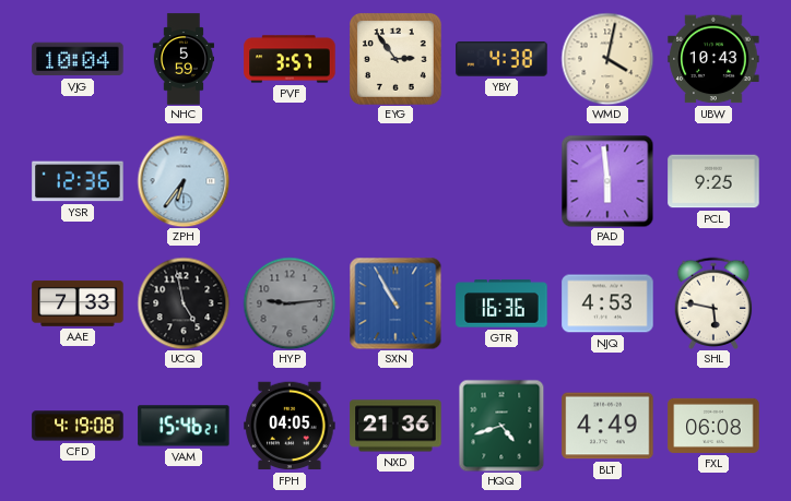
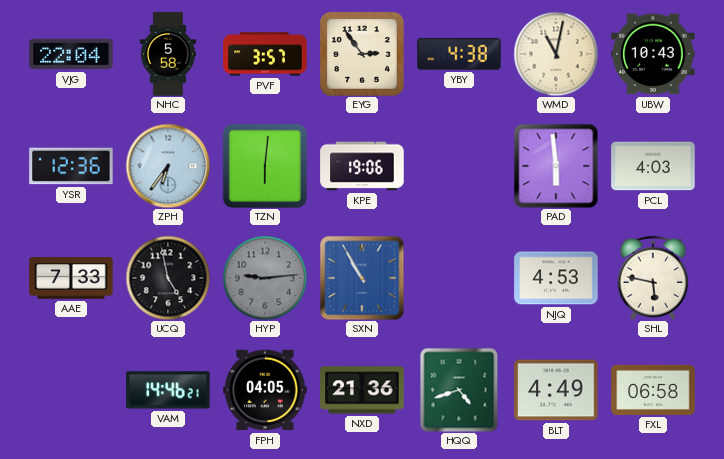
VJG: 10:04 -> 22:04 (71, 54)
NHC: 5:59 -> 5:58 (167, 54)
WMD: 4:02 -> 11:02 (556, 54)
TZN: none -> 6:01 (264, 165)
KPE: none -> 19:06 (362, 166)
PCL: 9:25 -> 4:03 (653, 166)
GTR: 16:36 -> none (501, 303)
CFD: 4:19 -> none (78, 426)
VAM: 15:46 -> 14:46 (168, 390)
FXL: 06:08 -> 06:58 (653, 390)
